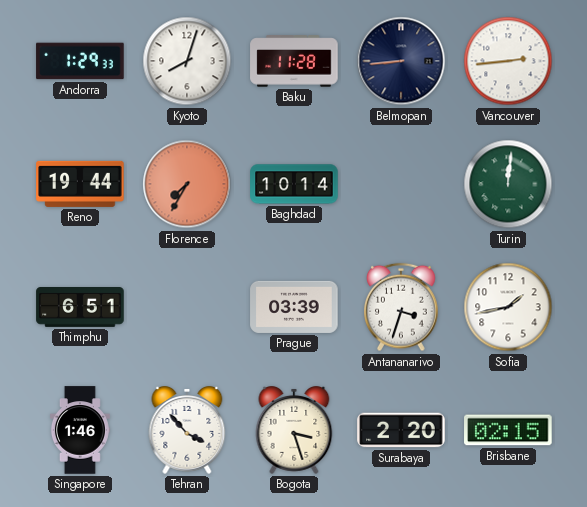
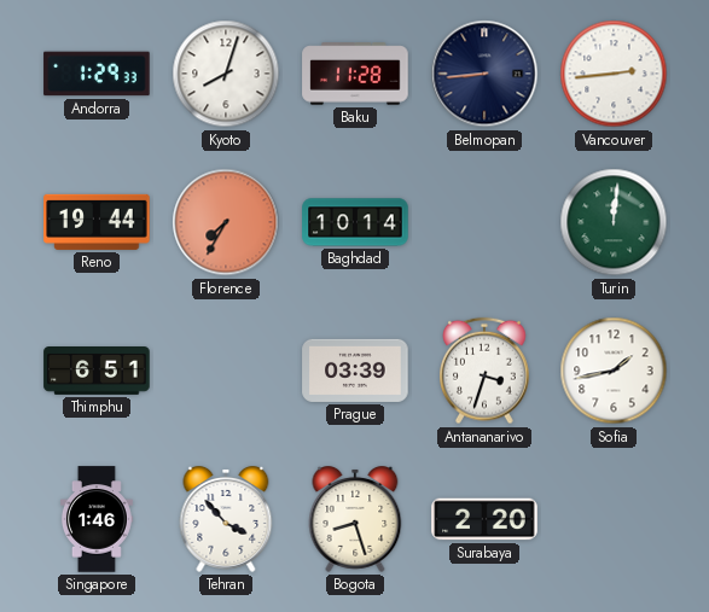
Bogota: 3:27 -> 8:27 (355, 520)
Brisbane: 02:15 -> none (508, 430)
